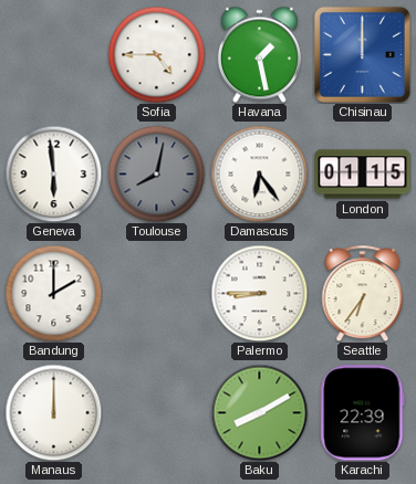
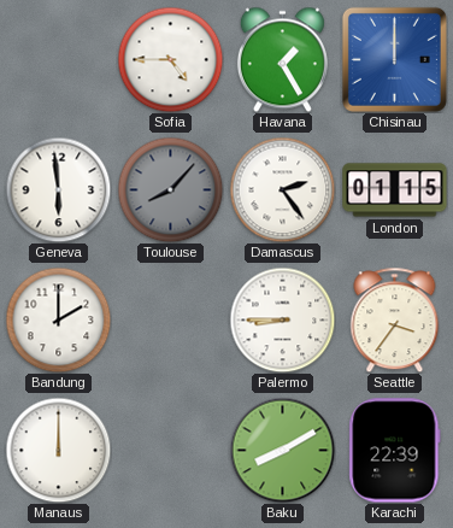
Havana: 1:28 -> 1:25 (282, 59)
Toulouse: 8:02 -> 8:07 (170, 189)
Damascus: 6:24 -> 2:24 (282, 189)
Seattle: 6:36 -> 3:36 (395, 319)
